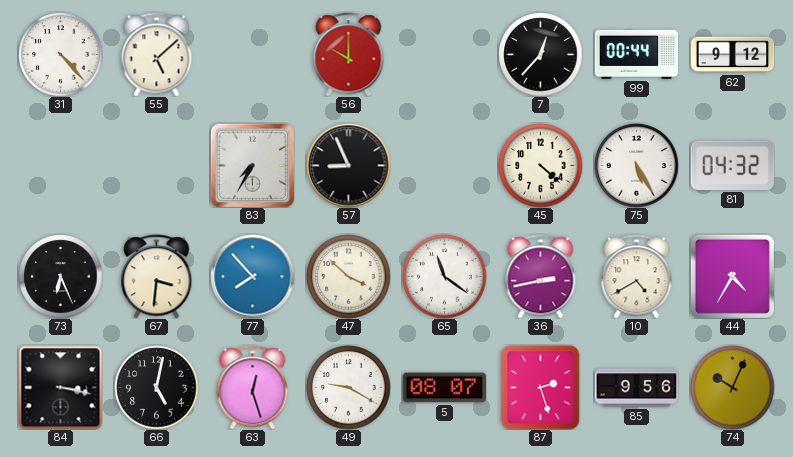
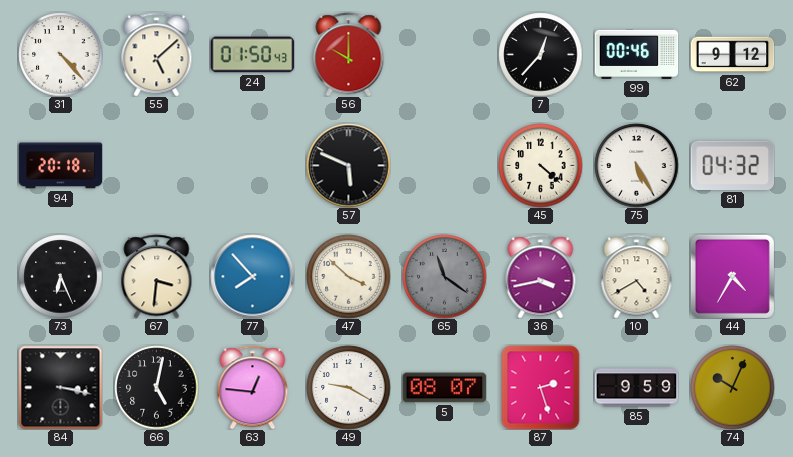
24: none -> 01:50 (252, 55)
99: 00:44 -> 00:46 (636, 54)
94: none -> 20:18 (60, 166)
83: 7:35 -> none (252, 165)
57: 8:56 -> 5:49 (348, 165)
65 dial: white -> grey (444, 276)
36: 2:43 -> 3:43 (541, 276)
63: 12:27 -> 12:46 (253, 387)
85: 9:56 -> 9:59 (636, 388)
